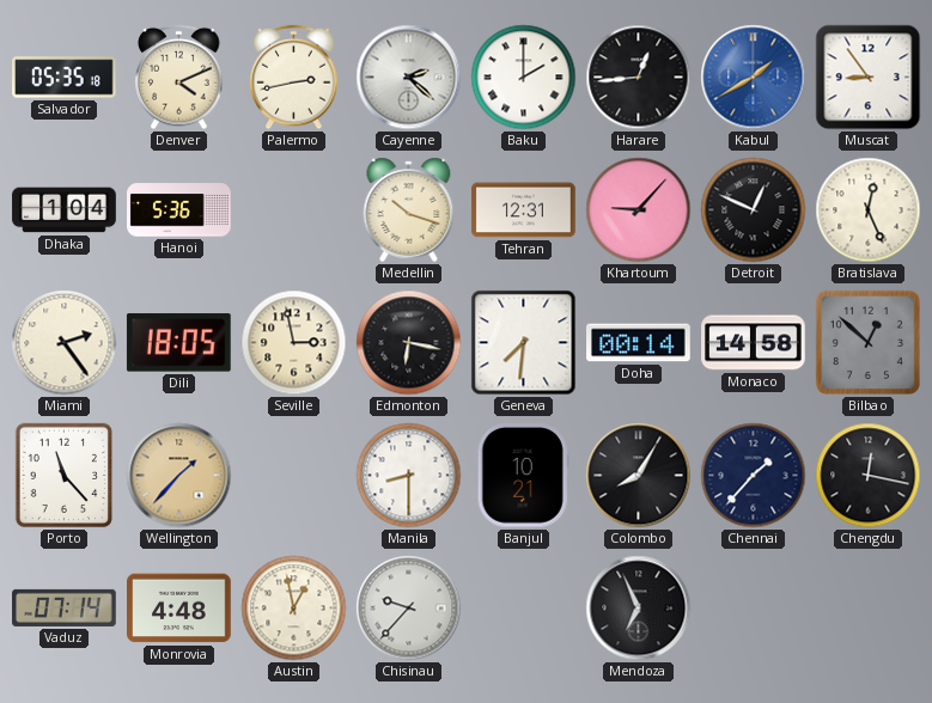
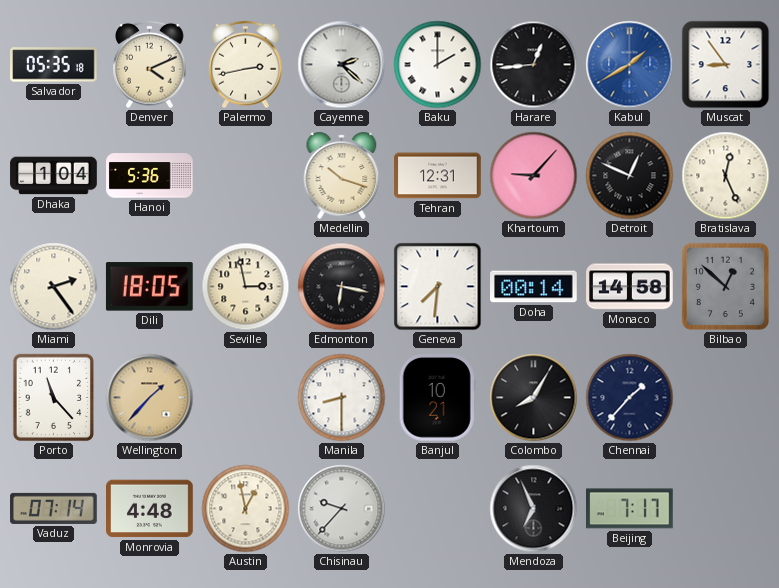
Chengdu: 12:17 -> none (869, 476)
Beijing: none -> 7:17 (630, 509)
